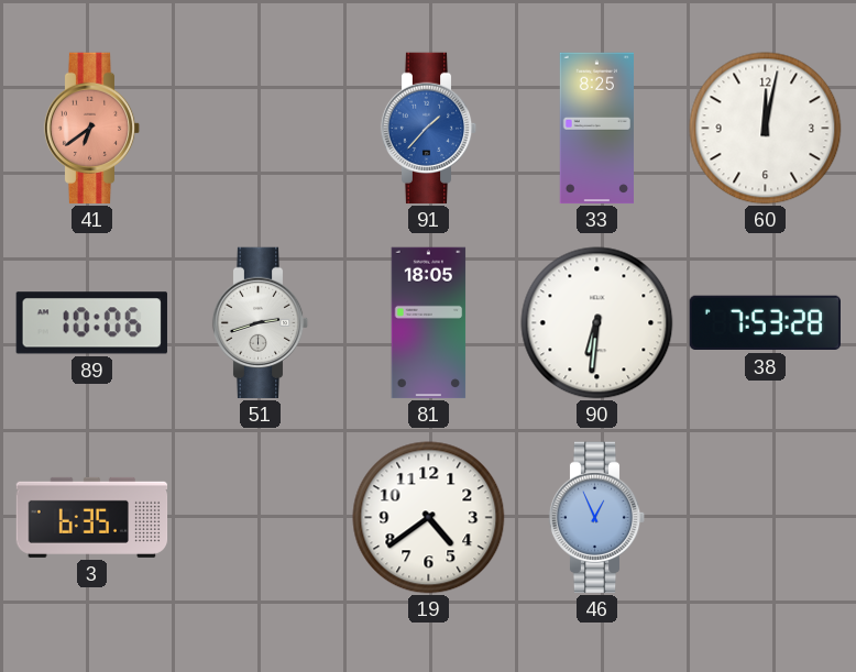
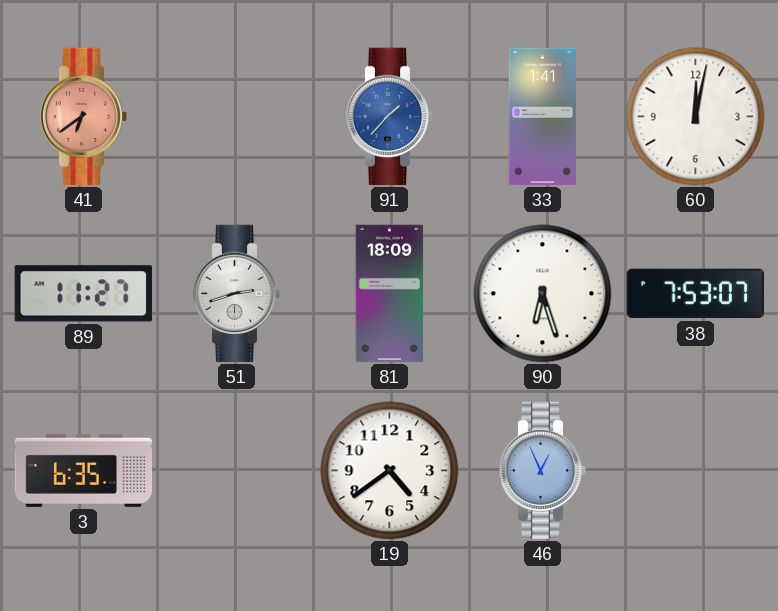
33: 8:25 -> 1:41 (542, 117)
89: 10:06 -> 11:27 (83, 294)
81: 18:05 -> 18:09 (390, 294)
90: 6:31 -> 6:27 (543, 294)
38: 7:53:28 -> 7:53:07 (695, 294)
